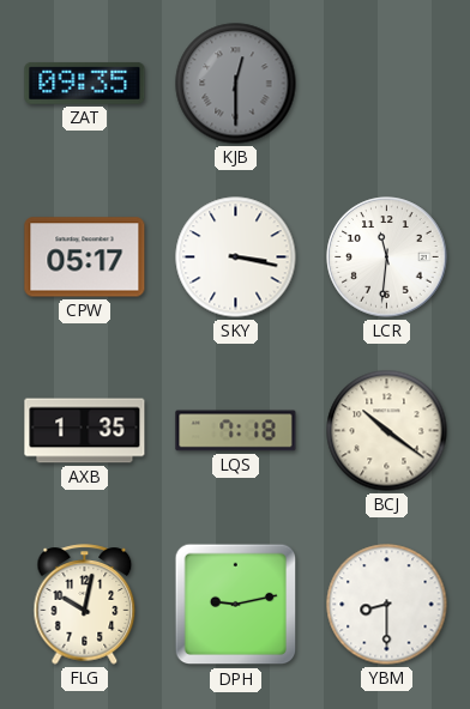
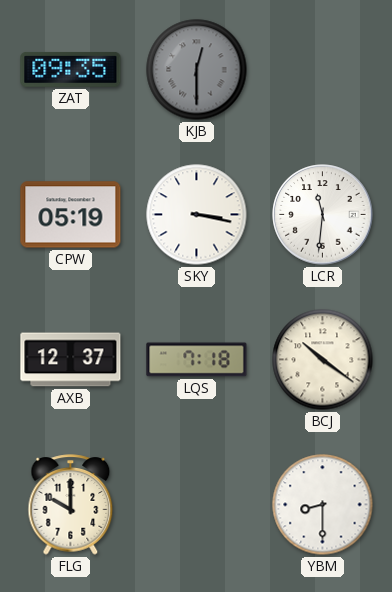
CPW: 05:17 -> 05:19 (71, 215)
AXB: 1:35 -> 12:37 (71, 360)
FLG: 10:02 -> 10:00 (71, 505)
DPH: 9:13 -> none (236, 605)
